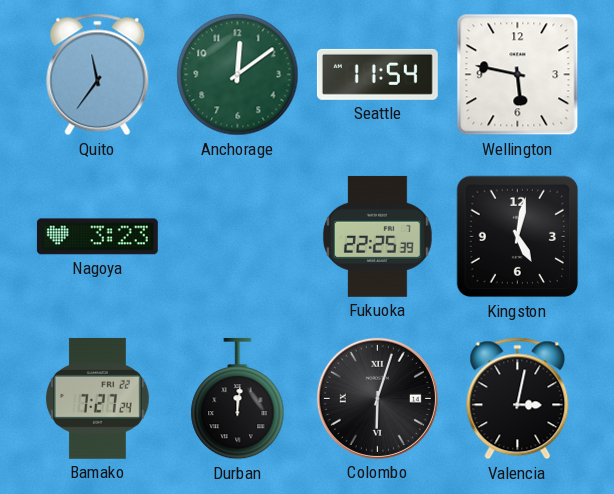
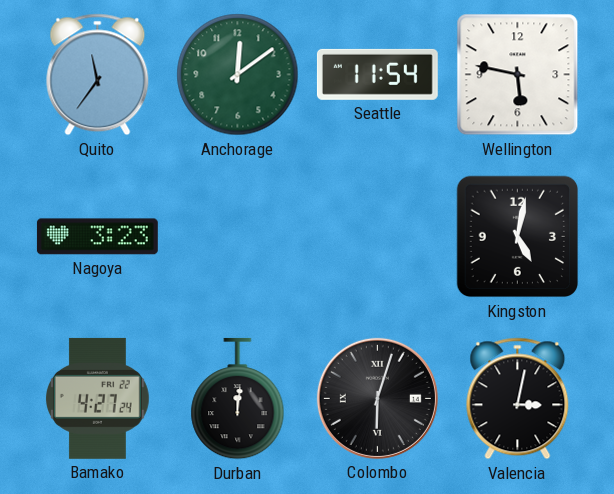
Fukuoka: 22:25 -> none (377, 236)
Bamako: 7:27 -> 4:27 (97, 398)
